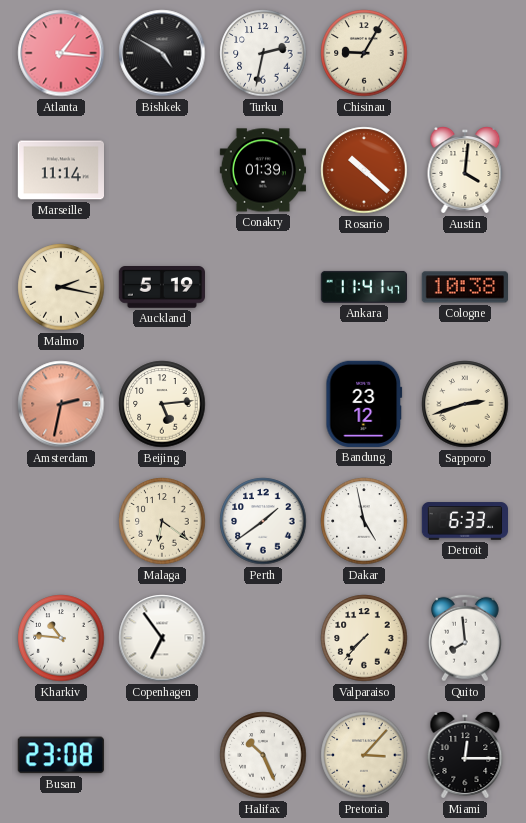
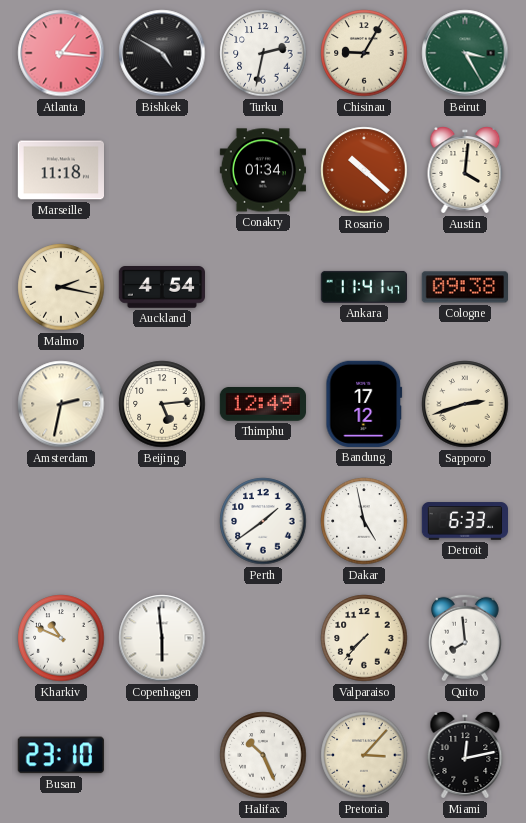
Beirut: none -> 3:25 (465, 53)
Marseille: 11:14 -> 11:18 (60, 170)
Conakry: 01:39 -> 01:34 (262, 170)
Auckland: 5:19 -> 4:54 (161, 288)
Cologne: 10:38 -> 09:38 (464, 287)
Amsterdam dial: salmon -> cream (61, 404)
Thimphu: none -> 12:49 (262, 405)
Bandung: 23:12 -> 17:12 (364, 404)
Malaga: 6:21 -> none (162, 521)
Kharkiv: 10:46 -> 10:49 (61, 638)
Copenhagen: 6:54 -> 5:59 (162, 638)
Busan: 23:08 -> 23:10 (61, 755)
Miami: 12:15 -> 12:13 (465, 755)
